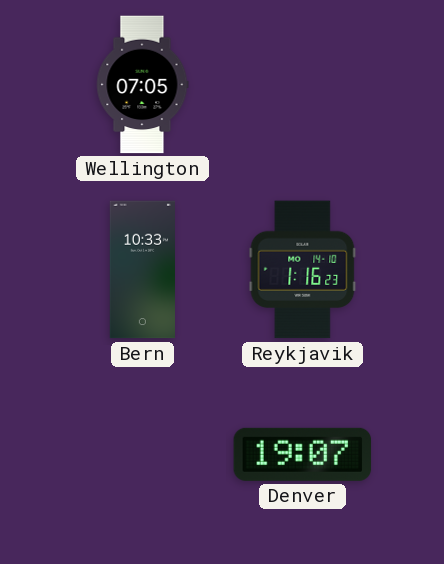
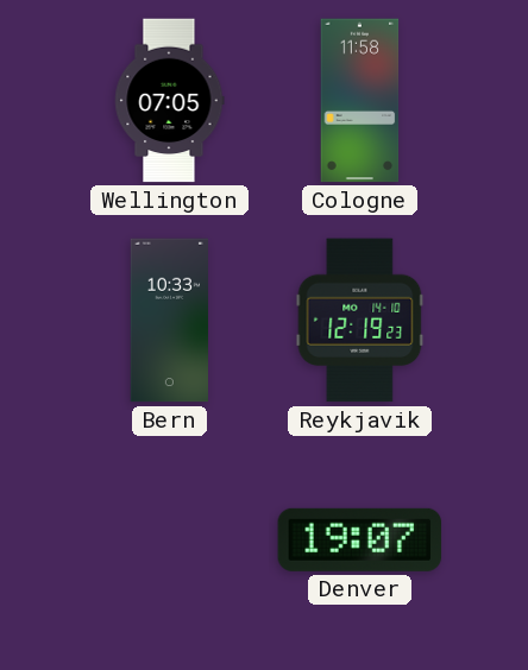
Cologne: none -> 11:58 (360, 101)
Reykjavik: 1:16 -> 12:19 (360, 321)
